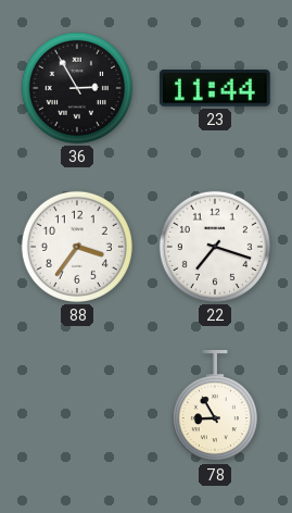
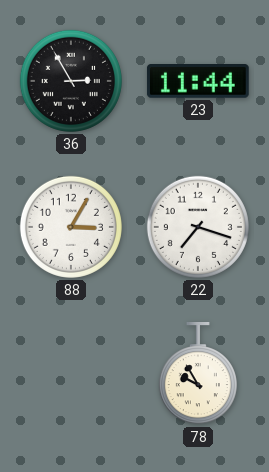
88: 3:36 -> 3:05 (71, 227)
78: 8:55 -> 9:55 (198, 374)
